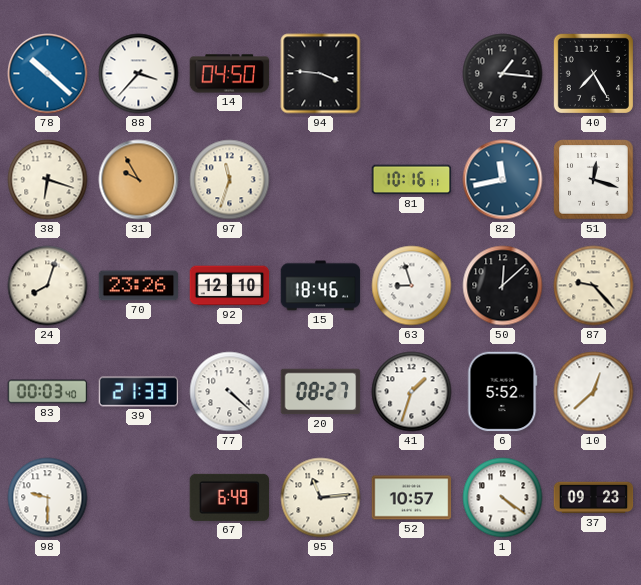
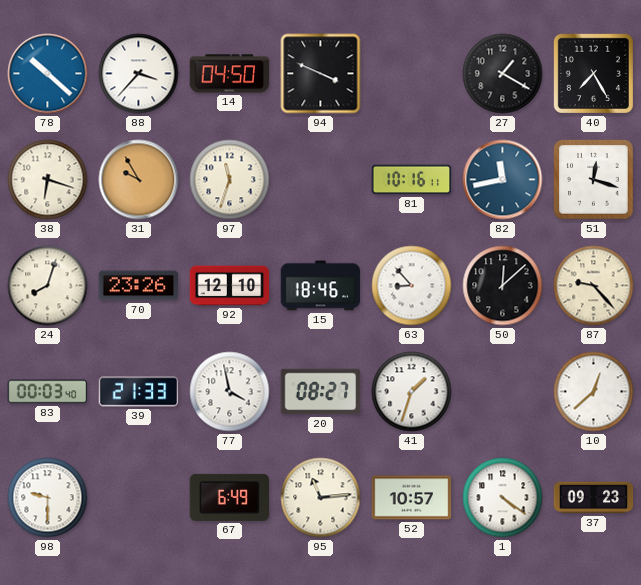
94: 3:46 -> 3:49 (321, 74)
27: 1:16 -> 1:20 (503, 74)
63: 8:57 -> 8:53 (412, 286)
77: 4:22 -> 3:58 (230, 392)
6: 5:52 -> none (502, 392)
